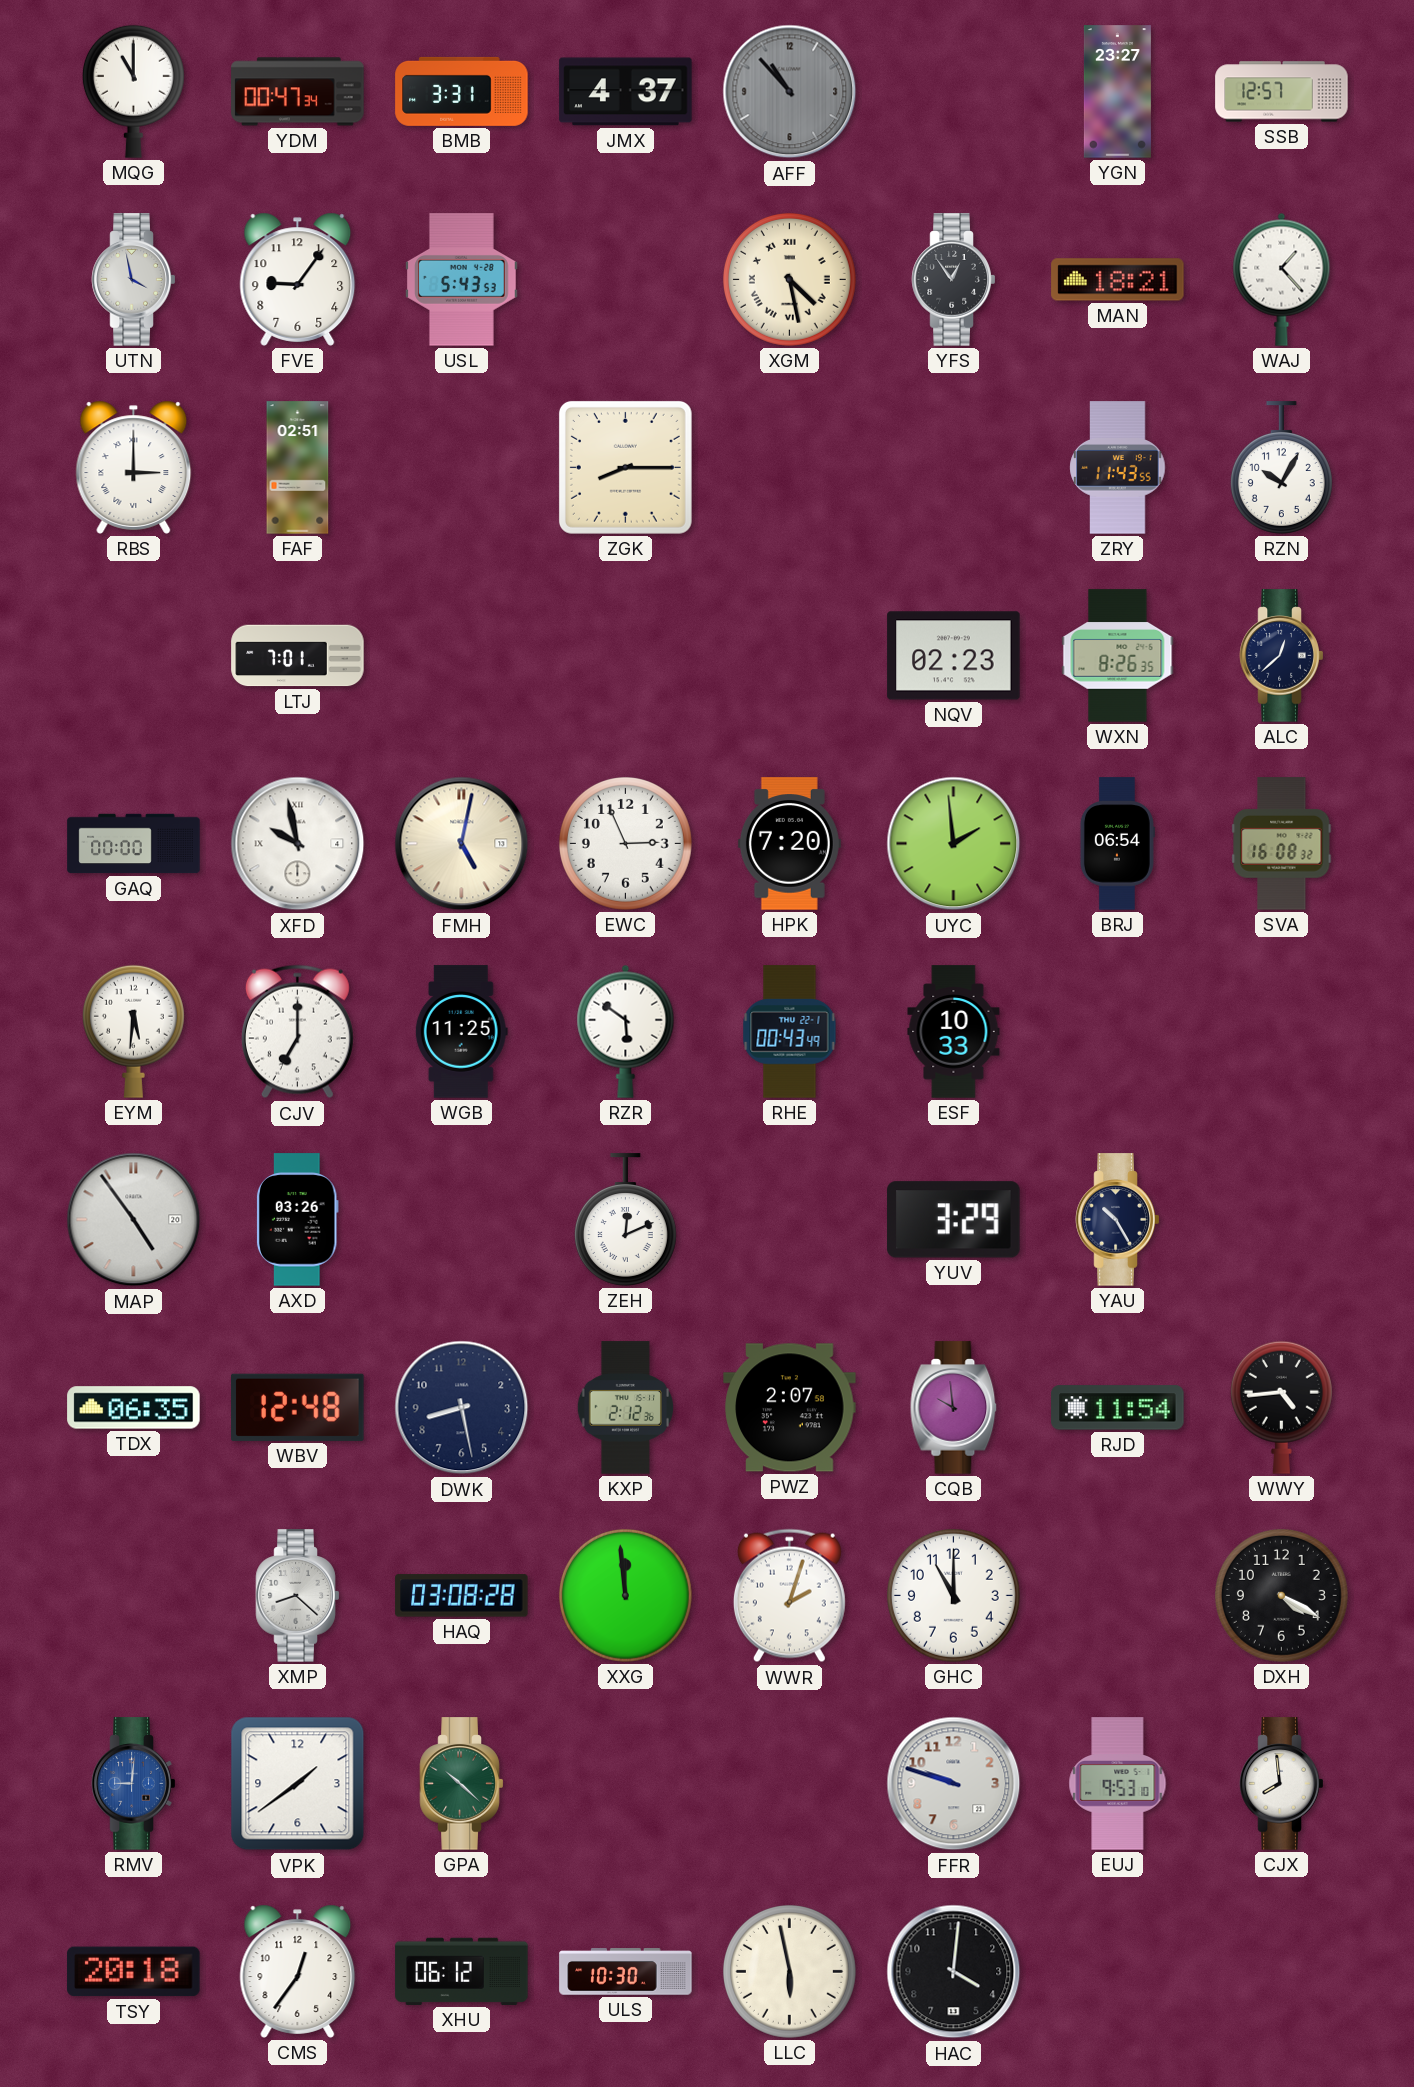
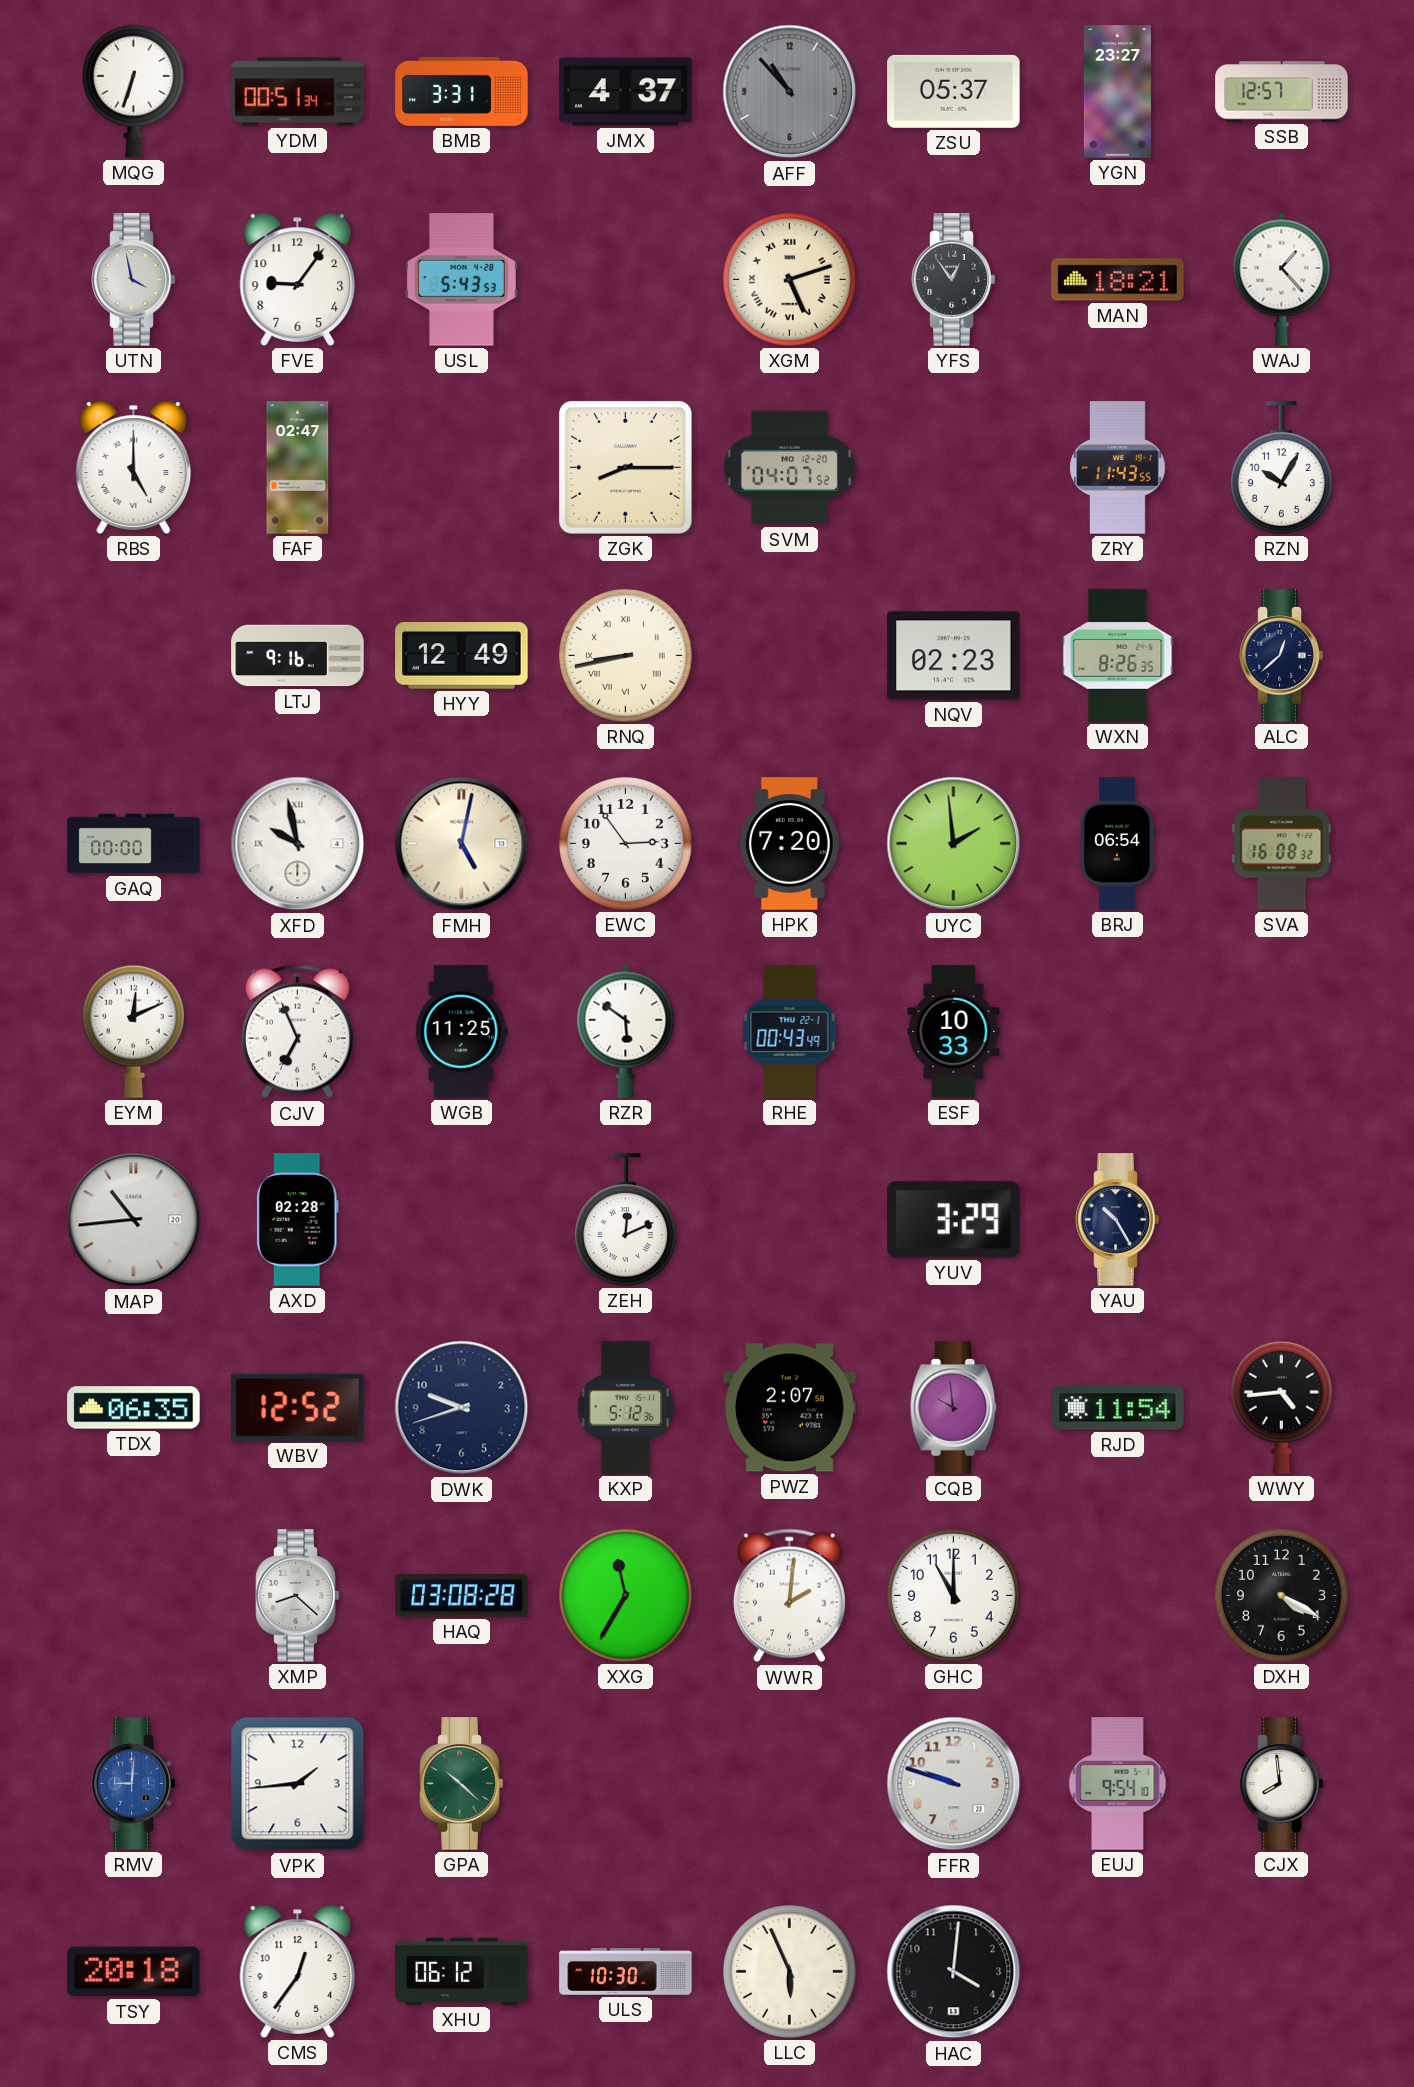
MQG: 11:00 -> 6:33 (133, 91)
YDM: 00:47 -> 00:51 (298, 92)
ZSU: none -> 05:37 (954, 91)
XGM: 4:28 -> 5:12 (789, 279)
RBS: 3:00 -> 5:00 (134, 467)
FAF: 02:51 -> 02:47 (298, 468)
SVM: none -> 04:07 (790, 468)
LTJ: 7:01 -> 9:16 (298, 656)
HYY: none -> 12:49 (462, 656)
RNQ: none -> 8:43 (625, 655)
EWC: 2:56 -> 2:54 (625, 843)
EYM: 5:31 -> 12:11 (133, 1031)
CJV: 7:00 -> 6:56 (297, 1032)
MAP: 4:54 -> 10:44 (134, 1220)
AXD: 03:26 -> 02:28 (297, 1220)
WBV: 12:48 -> 12:52 (298, 1407)
DWK: 8:28 -> 9:42 (462, 1408)
KXP: 2:12 -> 5:12 (625, 1408)
XXG: 11:59 -> 11:35 (625, 1595)
WWR: 2:03 -> 2:01 (789, 1596)
VPK: 1:39 -> 1:44 (298, 1784)
EUJ: 9:53 -> 9:54 (1118, 1784)
LLC: 5:58 -> 5:56 (789, 1971)
